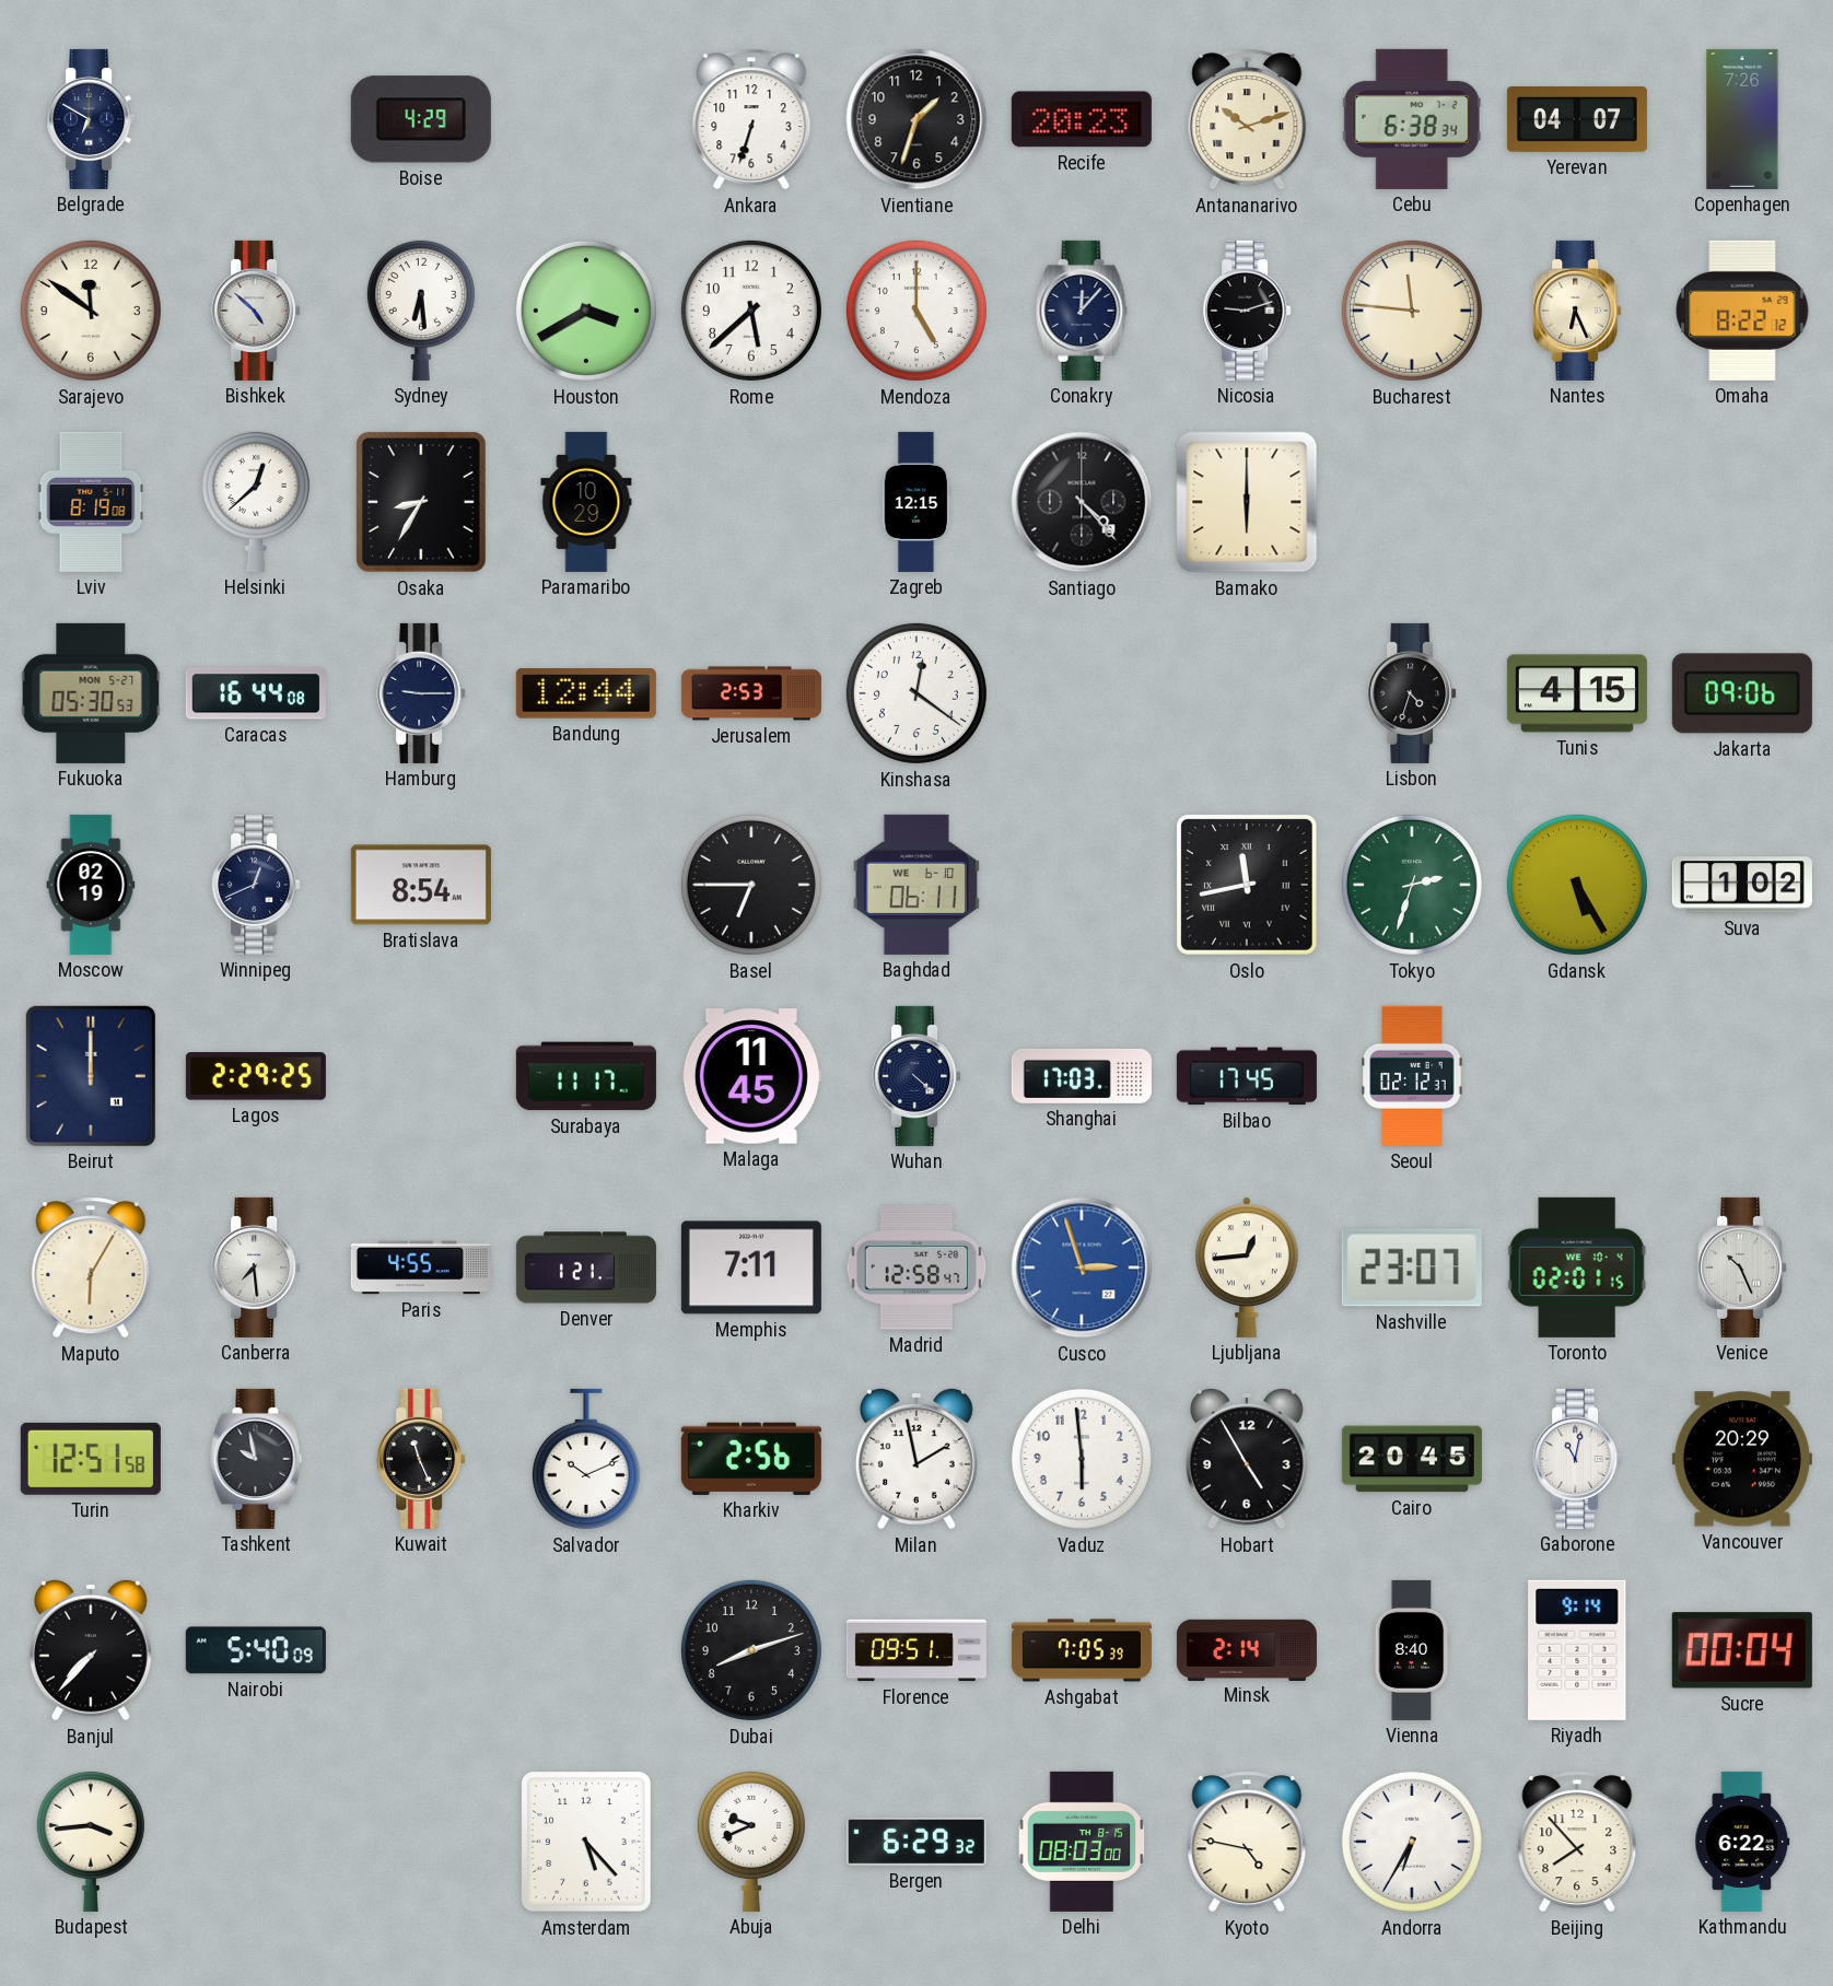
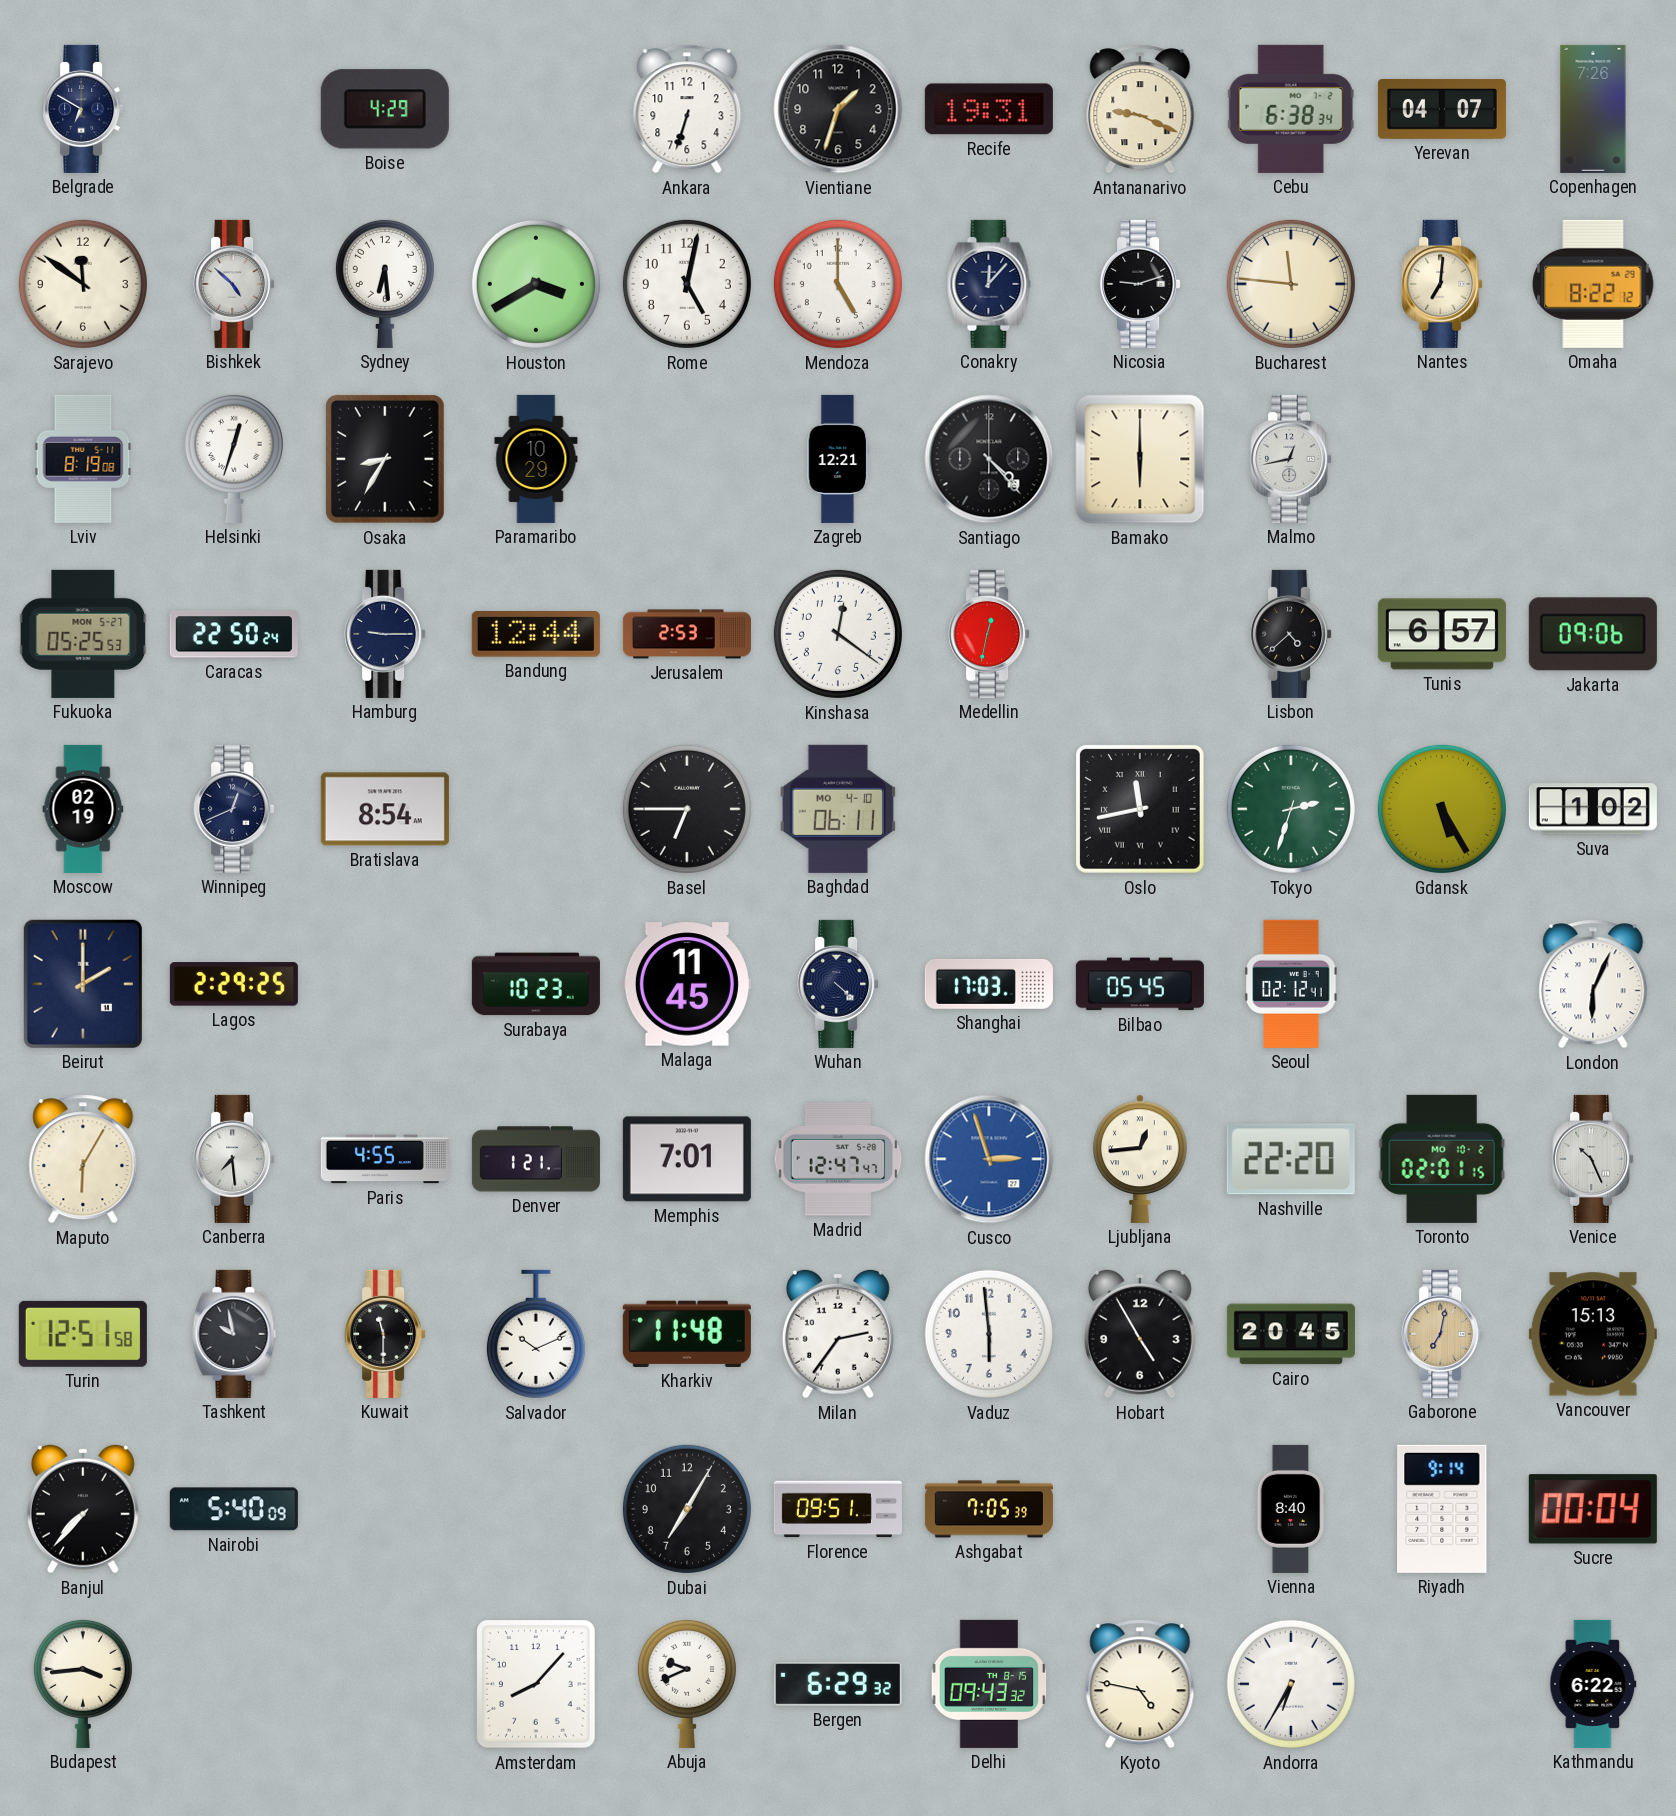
Recife: 20:23 -> 19:31 (989, 109)
Antananarivo: 10:12 -> 9:19 (1140, 109)
Rome: 5:38 -> 5:02 (687, 284)
Nantes: 6:26 -> 7:01 (1442, 284)
Helsinki: 12:38 -> 12:33 (234, 458)
Zagreb: 12:15 -> 12:21 (838, 459)
Malmo: none -> 12:43 (1291, 459)
Fukuoka: 05:30 -> 05:25 (83, 634)
Caracas: 16:44 -> 22:50 (234, 634)
Medellin: none -> 12:32 (989, 634)
Lisbon: 4:33 -> 4:38 (1291, 634)
Tunis: 4:15 -> 6:57 (1442, 634)
Baghdad date: WE 6-10 -> MO 4-10 (838, 809)
Beirut: 12:00 -> 2:00 (83, 984)
Surabaya: 11:17 -> 10:23 (536, 984)
Bilbao: 17:45 -> 05:45 (1140, 984)
Seoul: 02:12:37 -> 02:12:41 (1291, 984)
London: none -> 6:04 (1593, 984)
Memphis: 7:11 -> 7:01 (687, 1159)
Madrid: 12:58 -> 12:47 (838, 1159)
Nashville: 23:07 -> 22:20 (1291, 1159)
Toronto date: WE 10-4 -> MO 10-2 (1442, 1159)
Kuwait: 11:26 -> 11:30 (385, 1334)
Kharkiv: 2:56 -> 11:48 (687, 1334)
Milan: 1:58 -> 2:36 (838, 1334)
Gaborone: 11:02 -> 7:02 (1442, 1334)
Gaborone dial: white -> champagne (1442, 1334)
Vancouver: 20:29 -> 15:13 (1593, 1334)
Dubai: 8:12 -> 7:05 (687, 1509)
Minsk: 2:14 -> none (1247, 1649)
Amsterdam: 5:23 -> 8:07 (537, 1685)
Delhi: 08:03 -> 09:43 (989, 1684)
Beijing: 7:53 -> none (1577, 1842)
